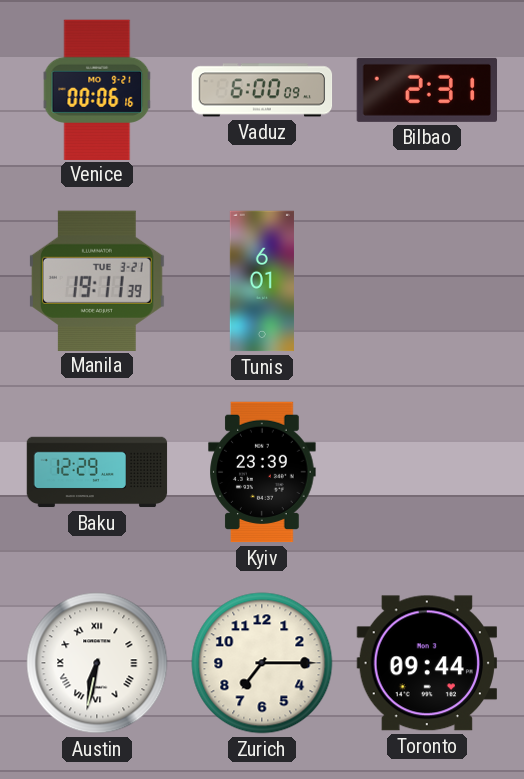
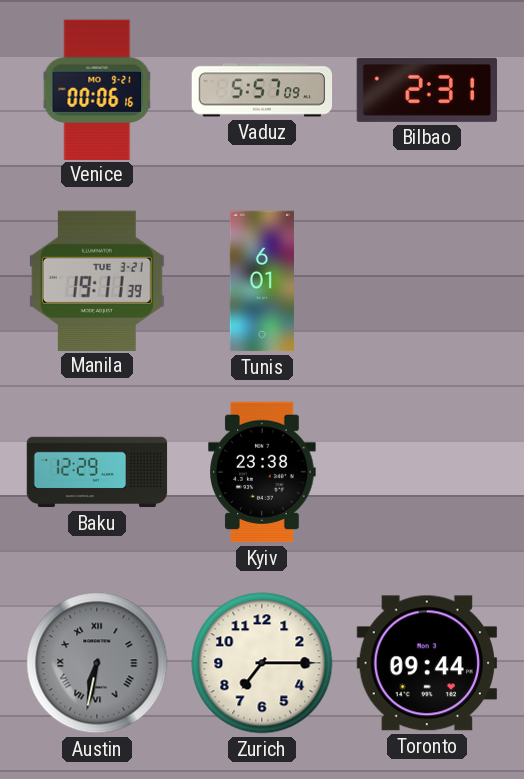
Vaduz: 6:00 -> 5:57 (262, 90)
Kyiv: 23:39 -> 23:38 (262, 472)
Austin dial: white -> grey (97, 663)
